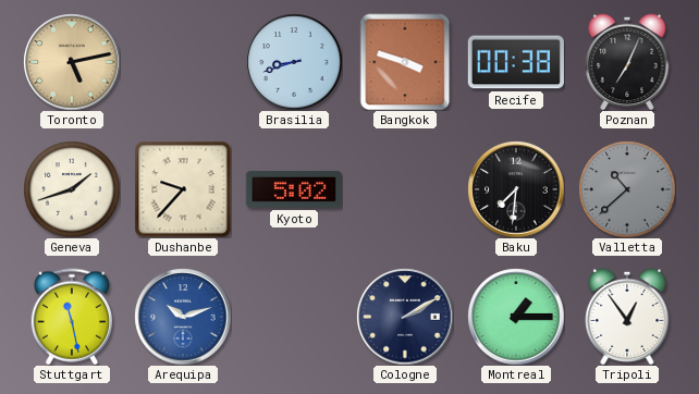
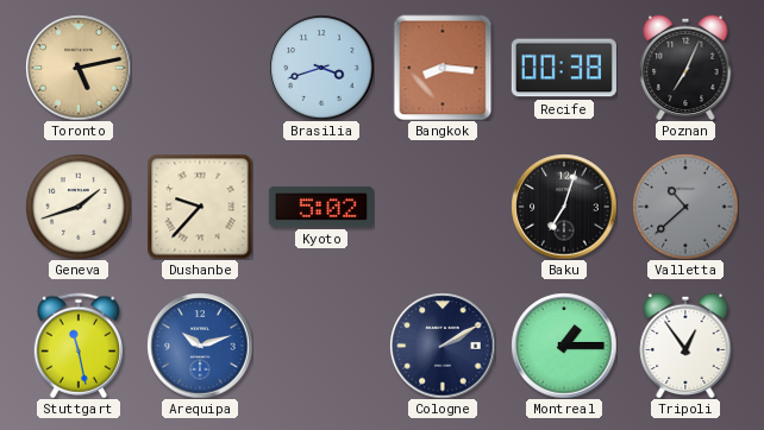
Brasilia: 8:42 -> 3:42 (321, 68)
Bangkok: 3:48 -> 8:16 (443, 68)
Baku: 7:31 -> 7:03 (564, 207)
